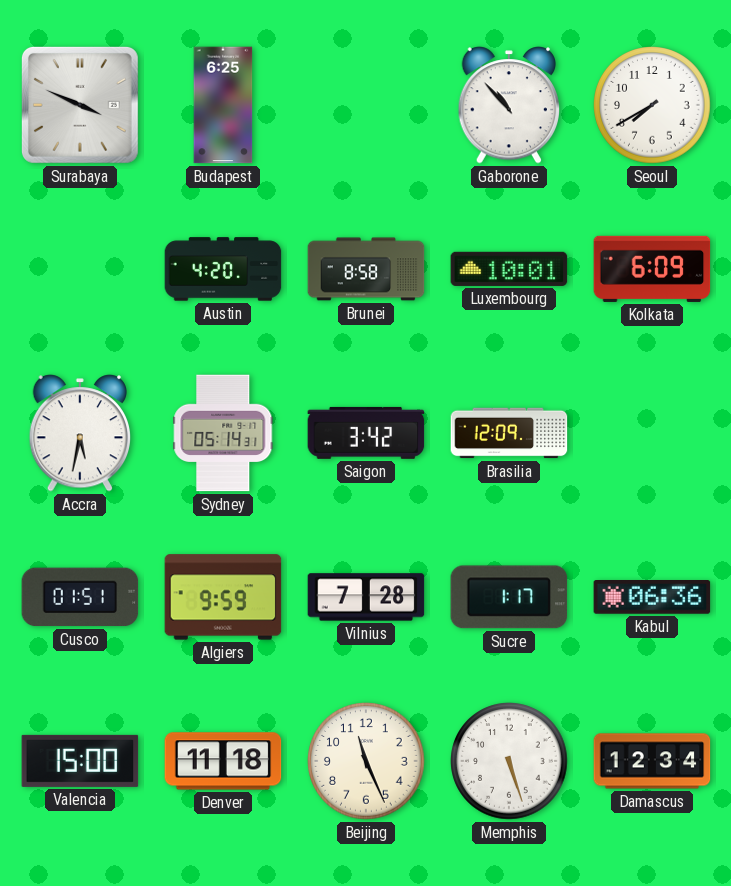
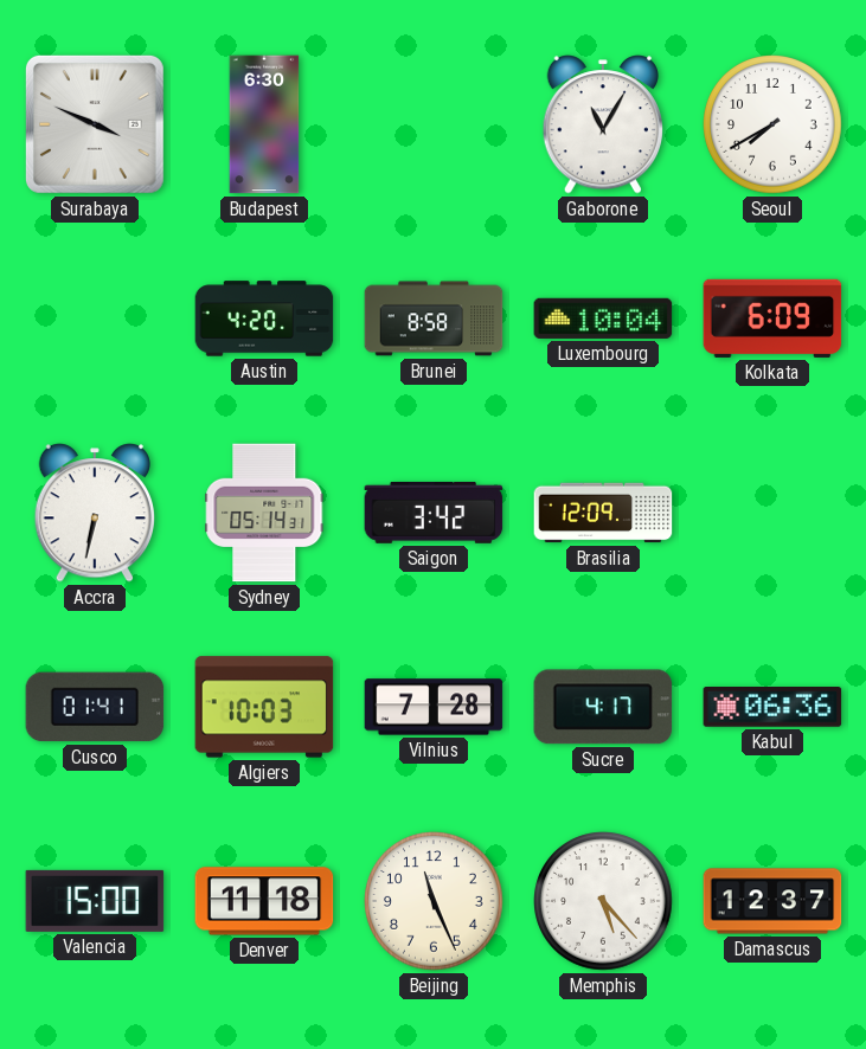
Budapest: 6:25 -> 6:30 (264, 124)
Gaborone: 10:53 -> 11:05 (603, 124)
Luxembourg: 10:01 -> 10:04 (603, 318)
Accra: 5:32 -> 6:32 (95, 513)
Cusco: 01:51 -> 01:41 (95, 707)
Algiers: 9:59 -> 10:03 (264, 707)
Sucre: 1:17 -> 4:17 (603, 707)
Memphis: 5:27 -> 5:23 (603, 901)
Damascus: 12:34 -> 12:37 (772, 901)
